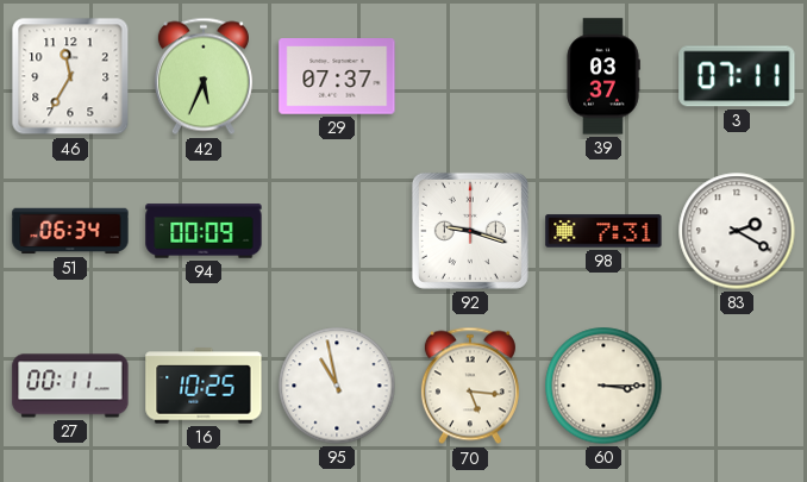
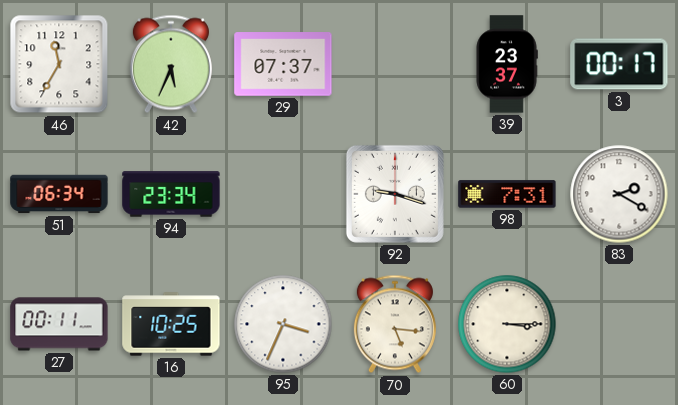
39: 03:37 -> 23:37 (507, 64)
3: 07:11 -> 00:17 (619, 64)
94: 00:09 -> 23:34 (171, 194)
95: 10:58 -> 3:34 (283, 324)
